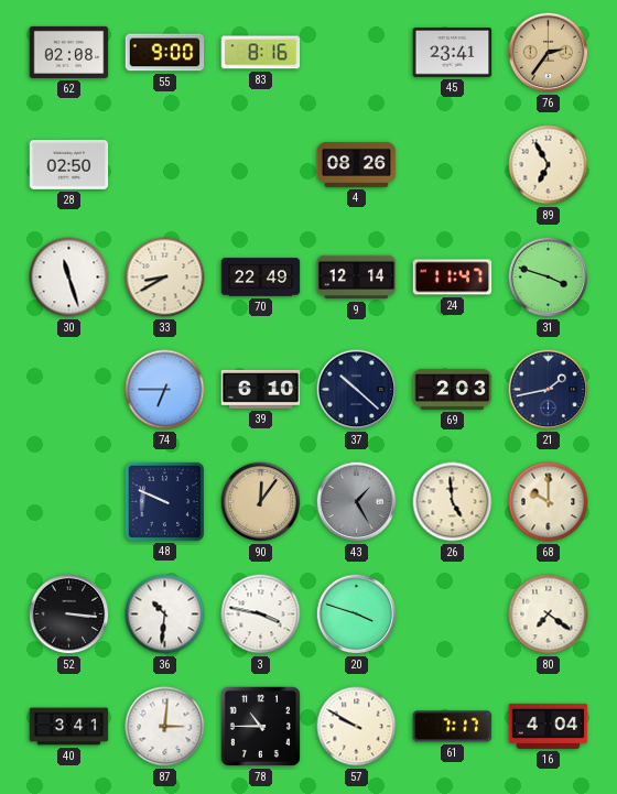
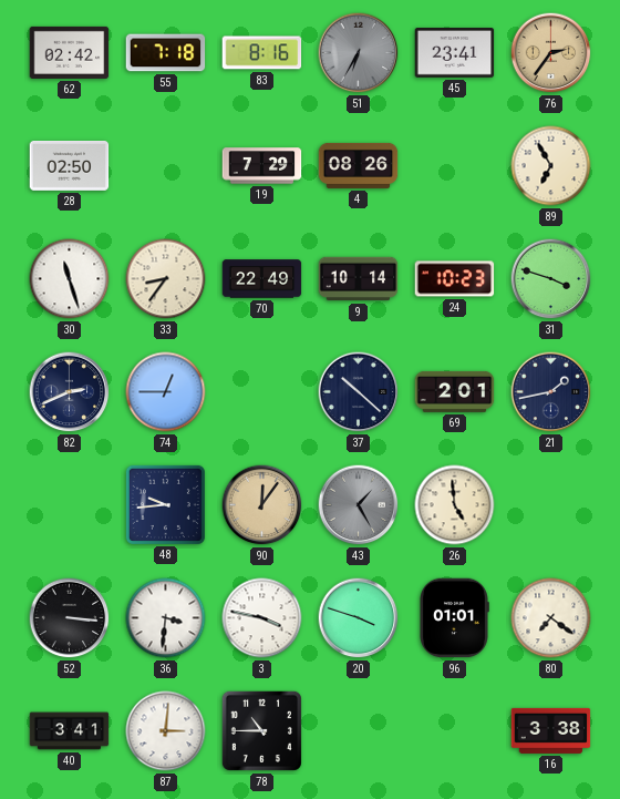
62: 02:08 -> 02:42 (70, 52)
55: 9:00 -> 7:18 (166, 53)
51: none -> 6:35 (359, 53)
19: none -> 7:29 (262, 166)
33: 8:40 -> 8:36 (166, 279)
9: 12:14 -> 10:14 (359, 279)
24: 11:47 -> 10:23 (455, 279)
82: none -> 2:41 (70, 392)
74: 6:45 -> 12:45 (166, 392)
39: 6:10 -> none (261, 389)
69: 2:03 -> 2:01 (455, 391)
48: 9:49 -> 9:44 (165, 504)
68: 10:00 -> none (549, 502)
36: 10:31 -> 3:31 (166, 618)
96: none -> 01:01 (455, 618)
57: 9:50 -> none (357, 727)
61: 7:17 -> none (453, 727)
16: 4:04 -> 3:38 (551, 730)
